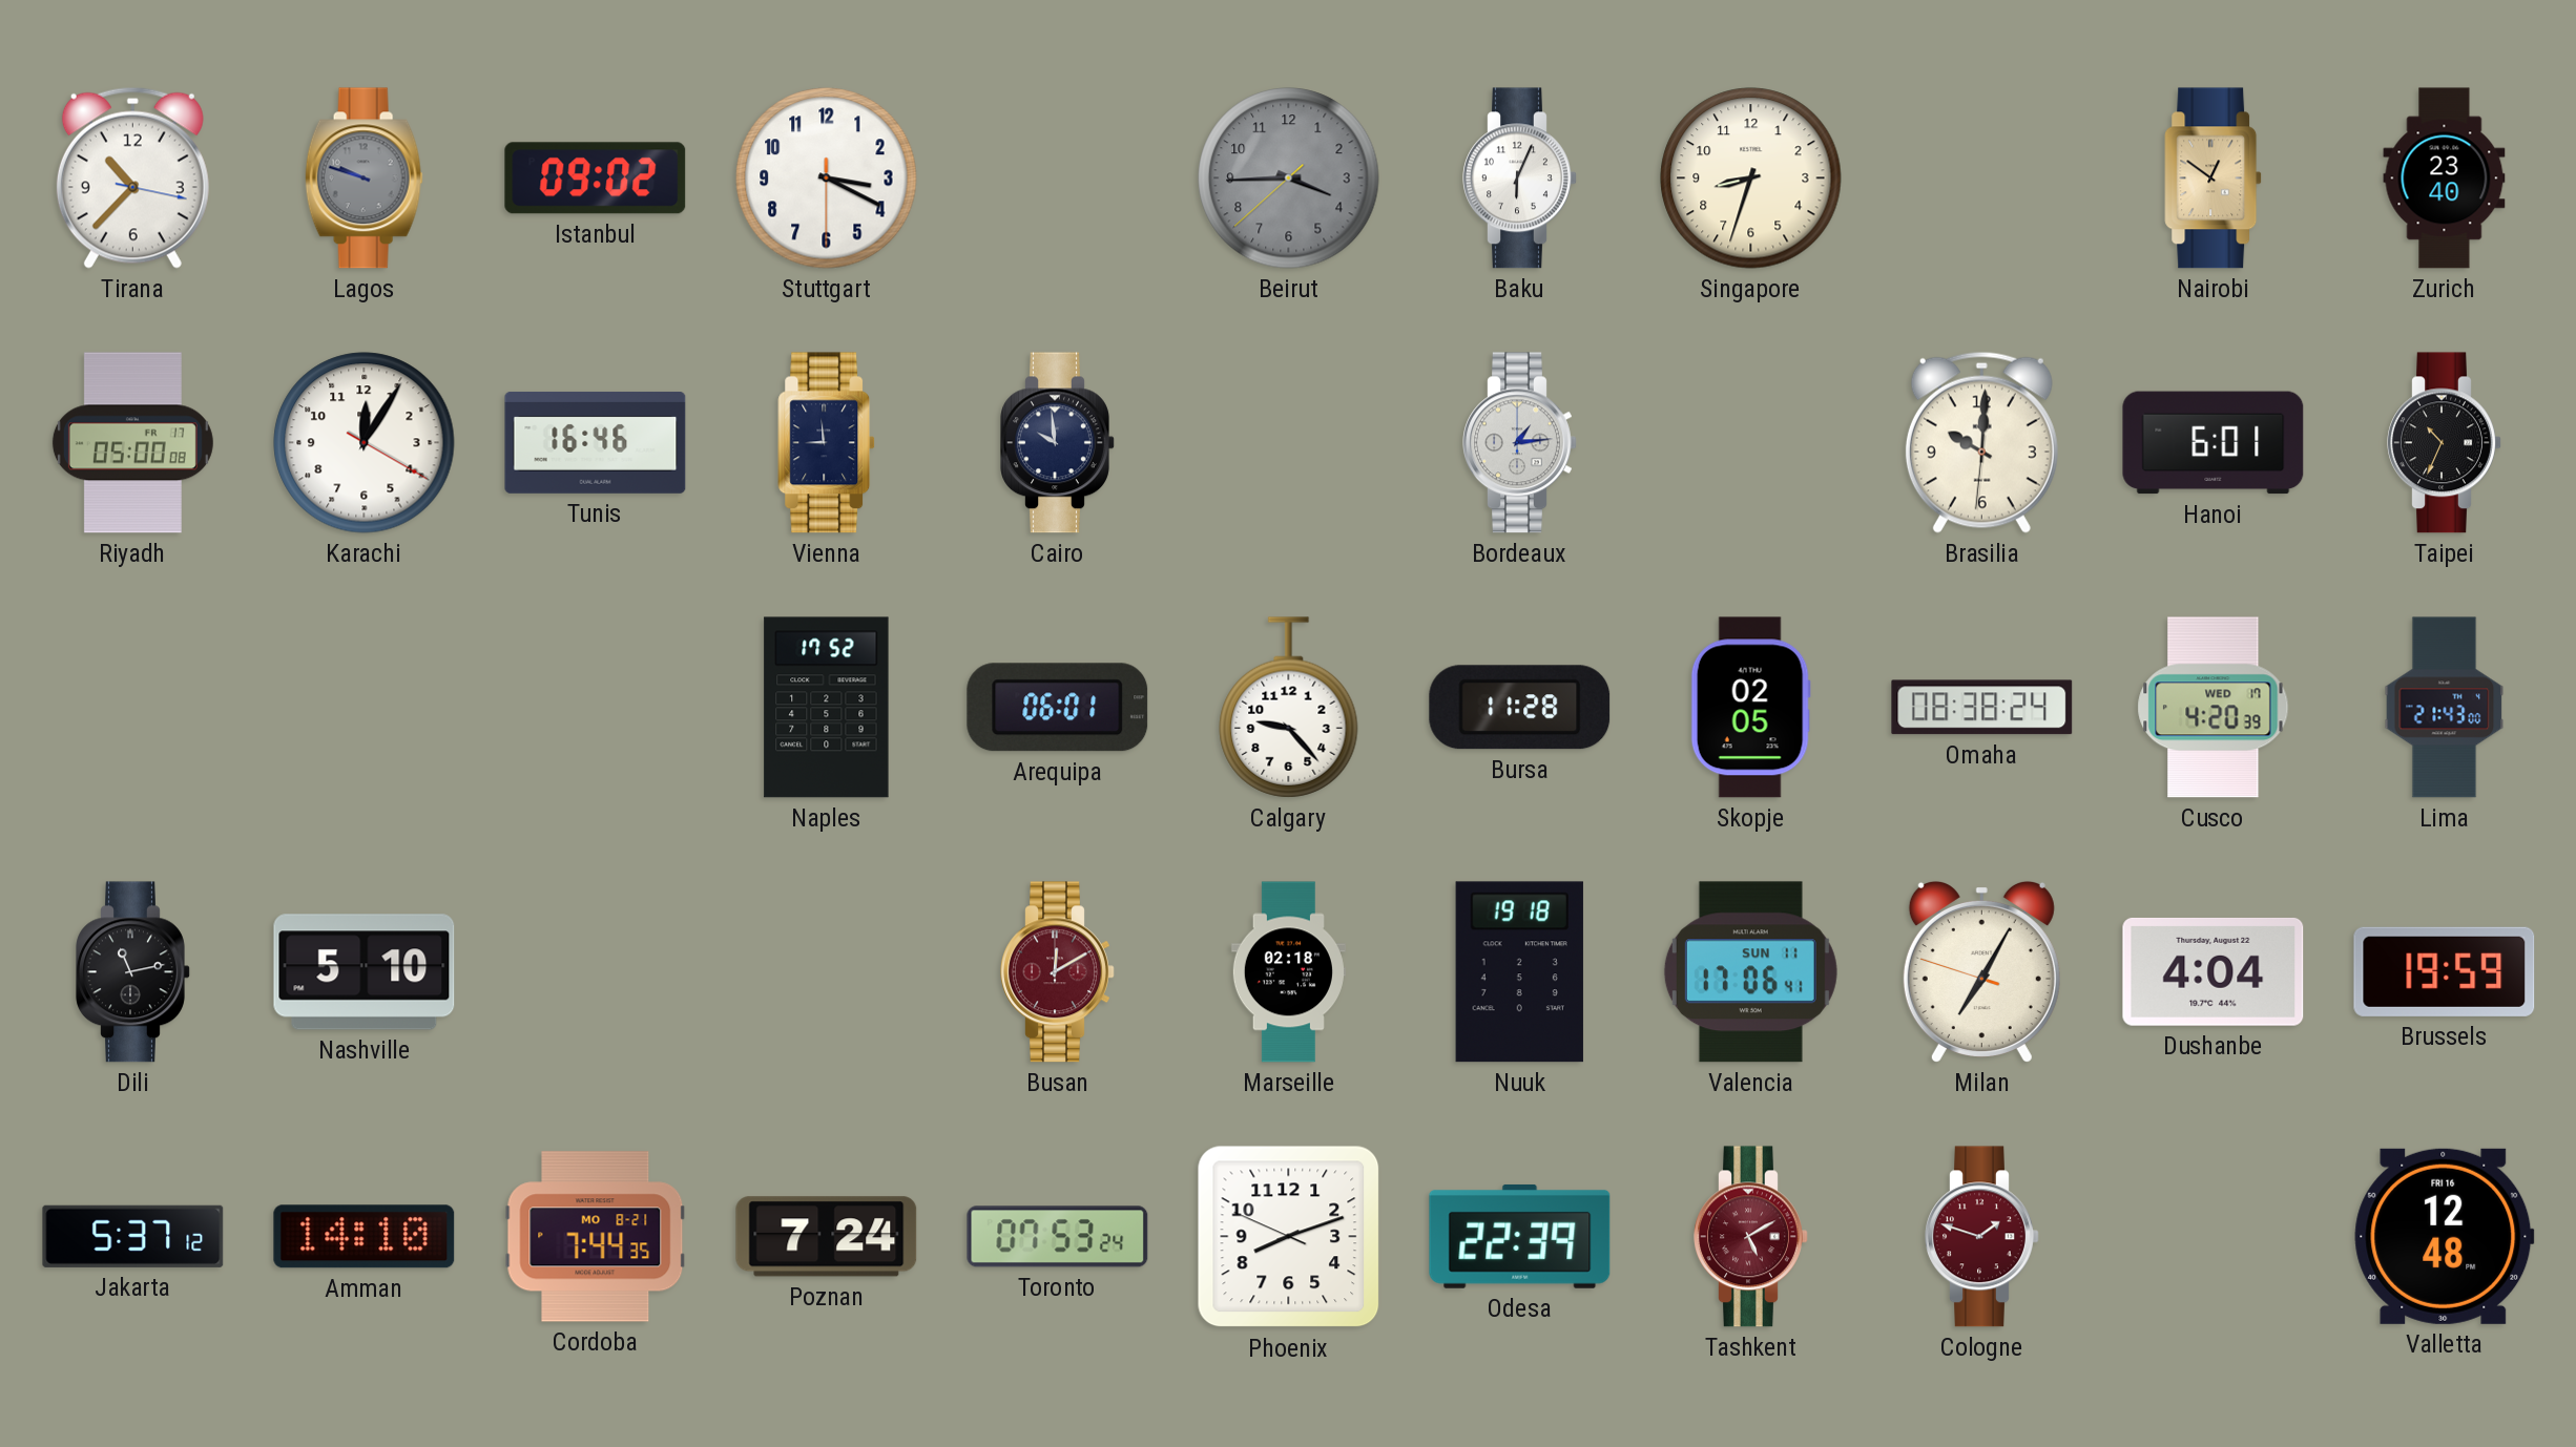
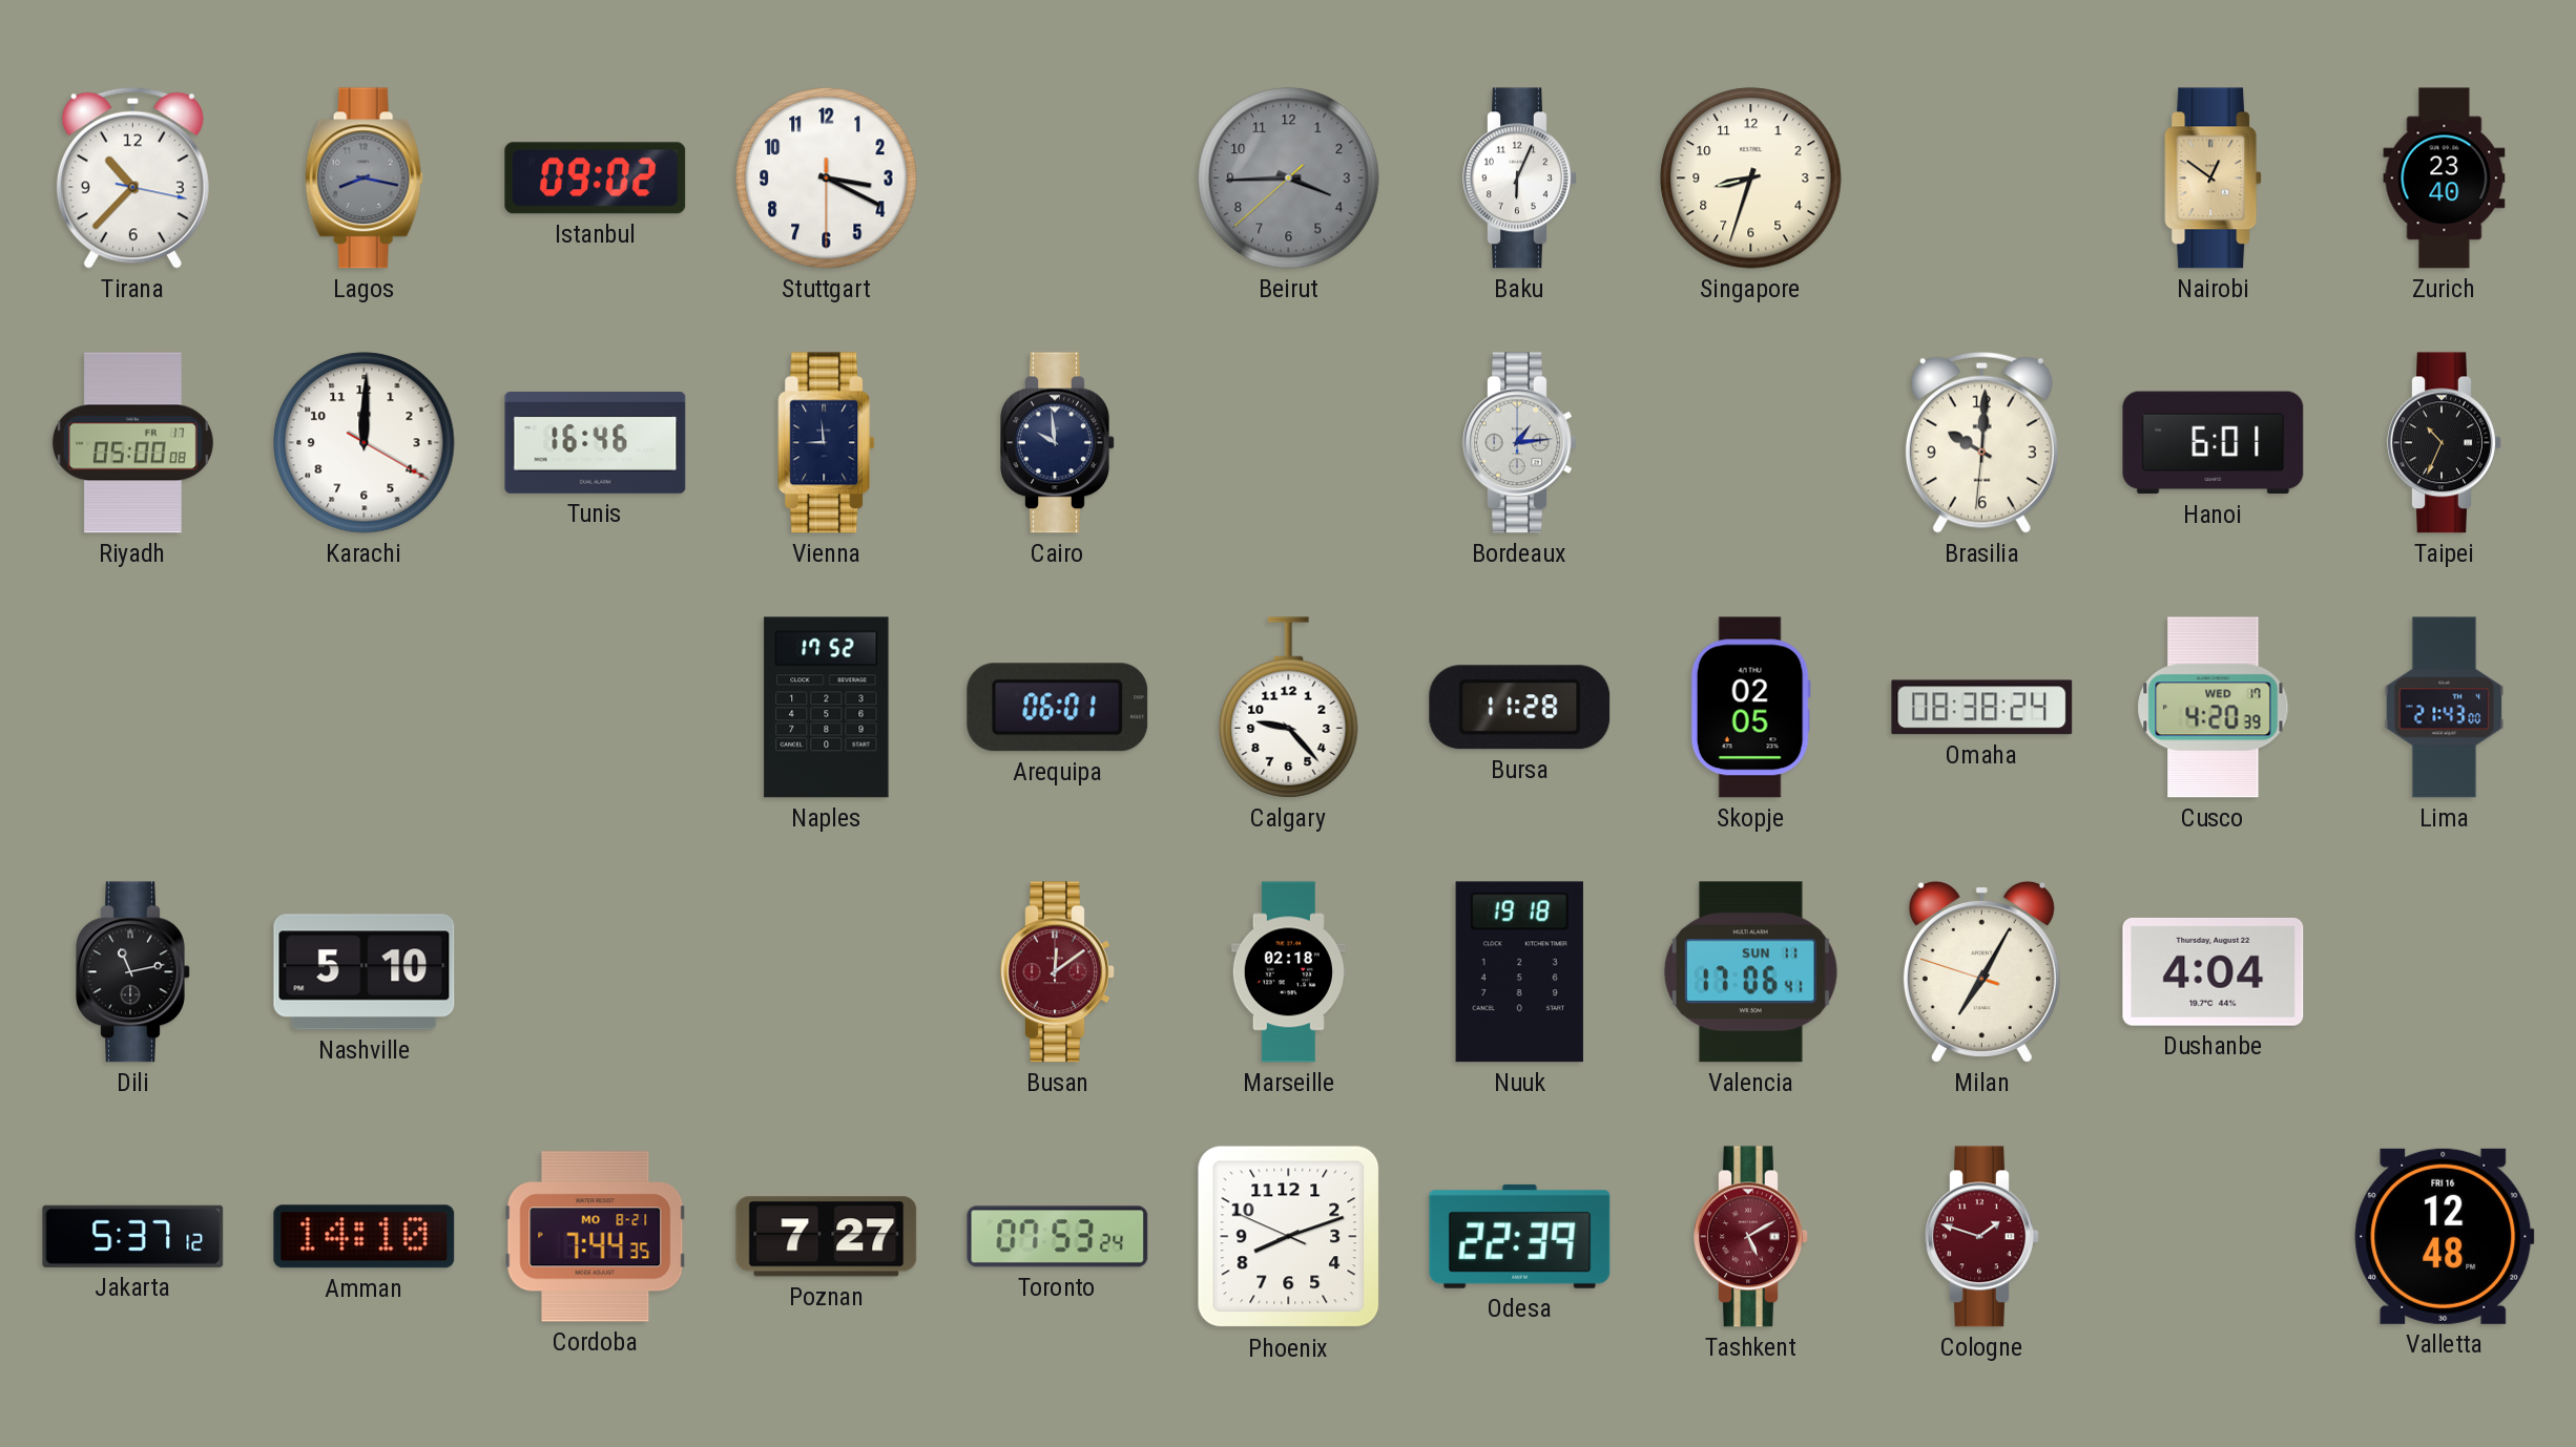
Lagos: 9:48 -> 8:17 (363, 179)
Karachi: 12:05 -> 12:00 (365, 443)
Busan: 12:10 -> 12:09 (1058, 972)
Brussels: 19:59 -> none (2445, 971)
Poznan: 7:24 -> 7:27 (827, 1237)
